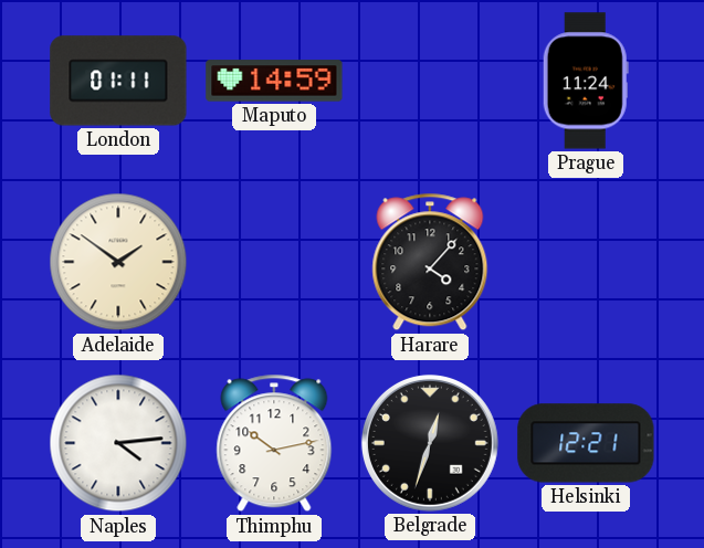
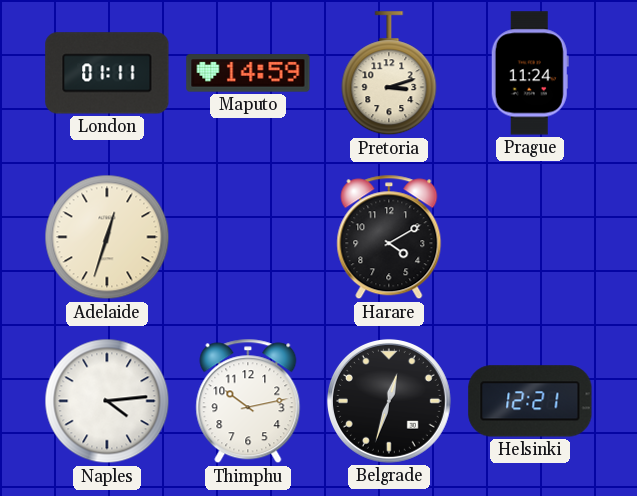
Pretoria: none -> 3:12 (389, 74)
Adelaide: 1:51 -> 12:33 (107, 237)
Harare: 4:07 -> 4:10 (389, 237)
